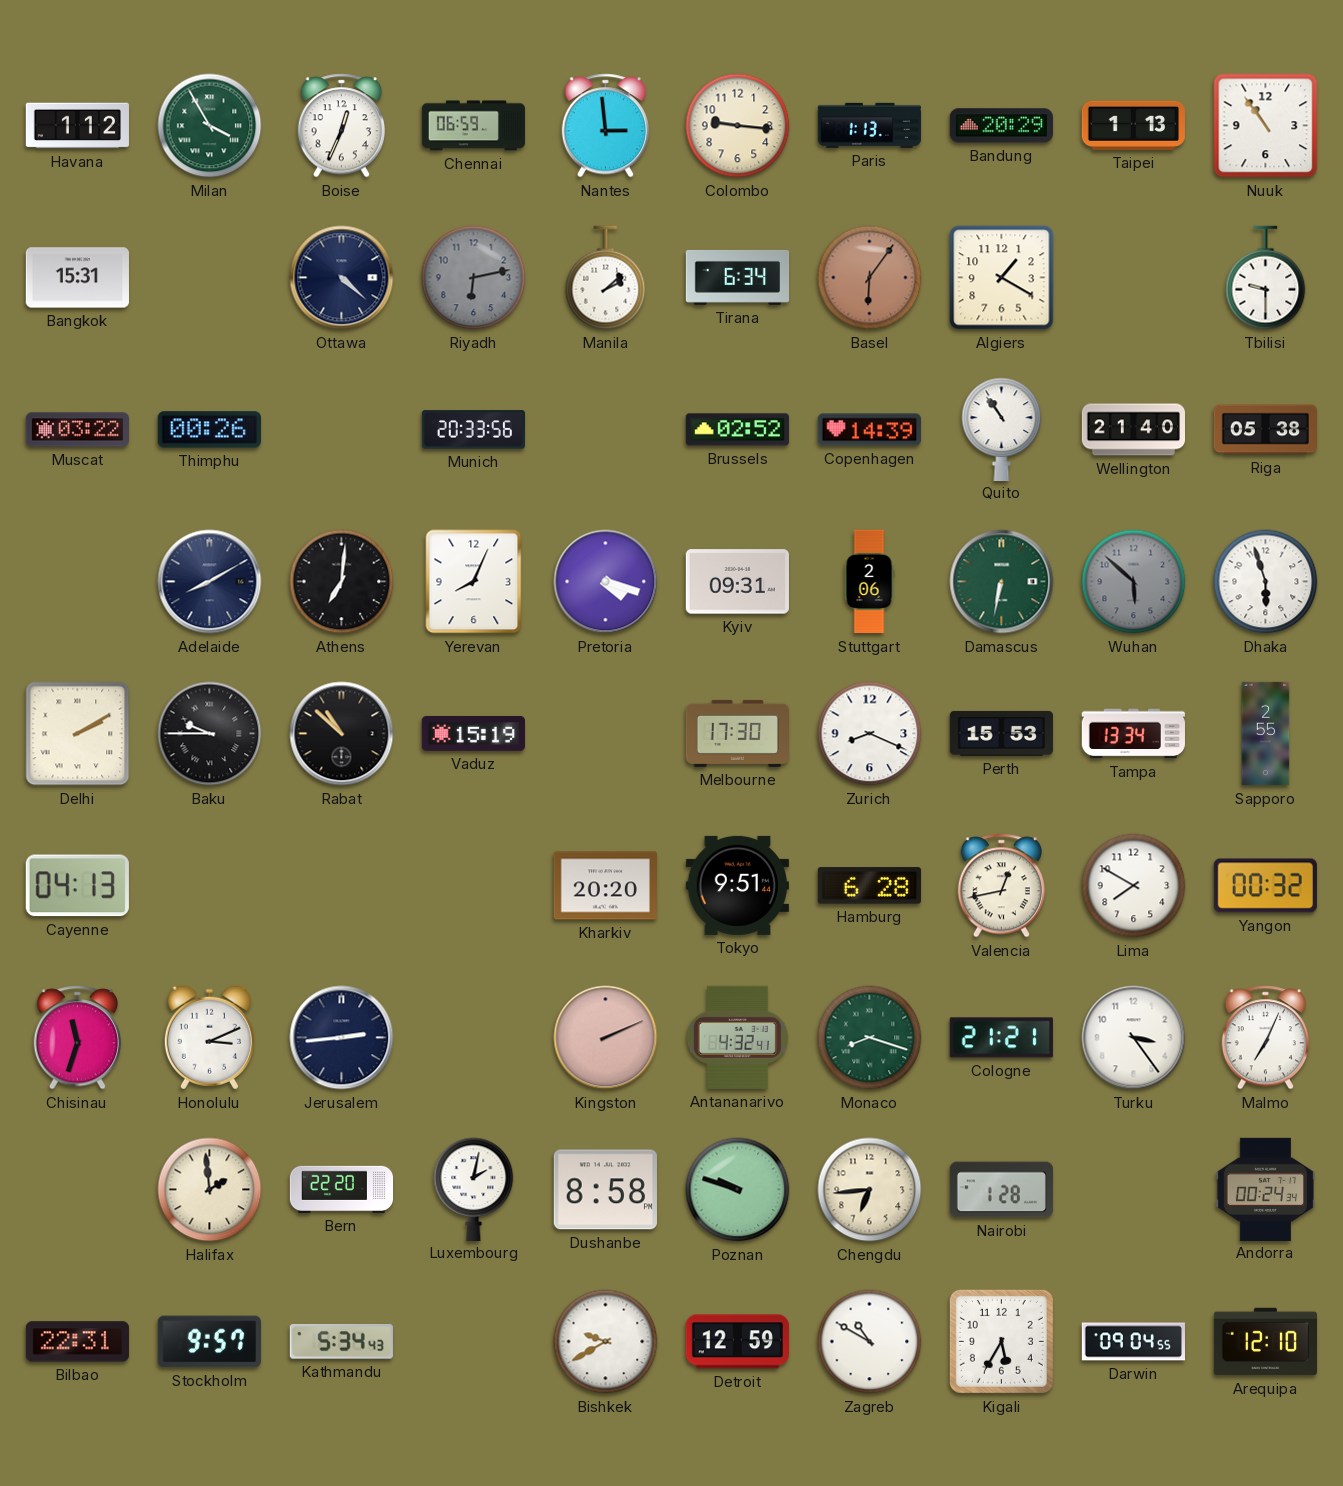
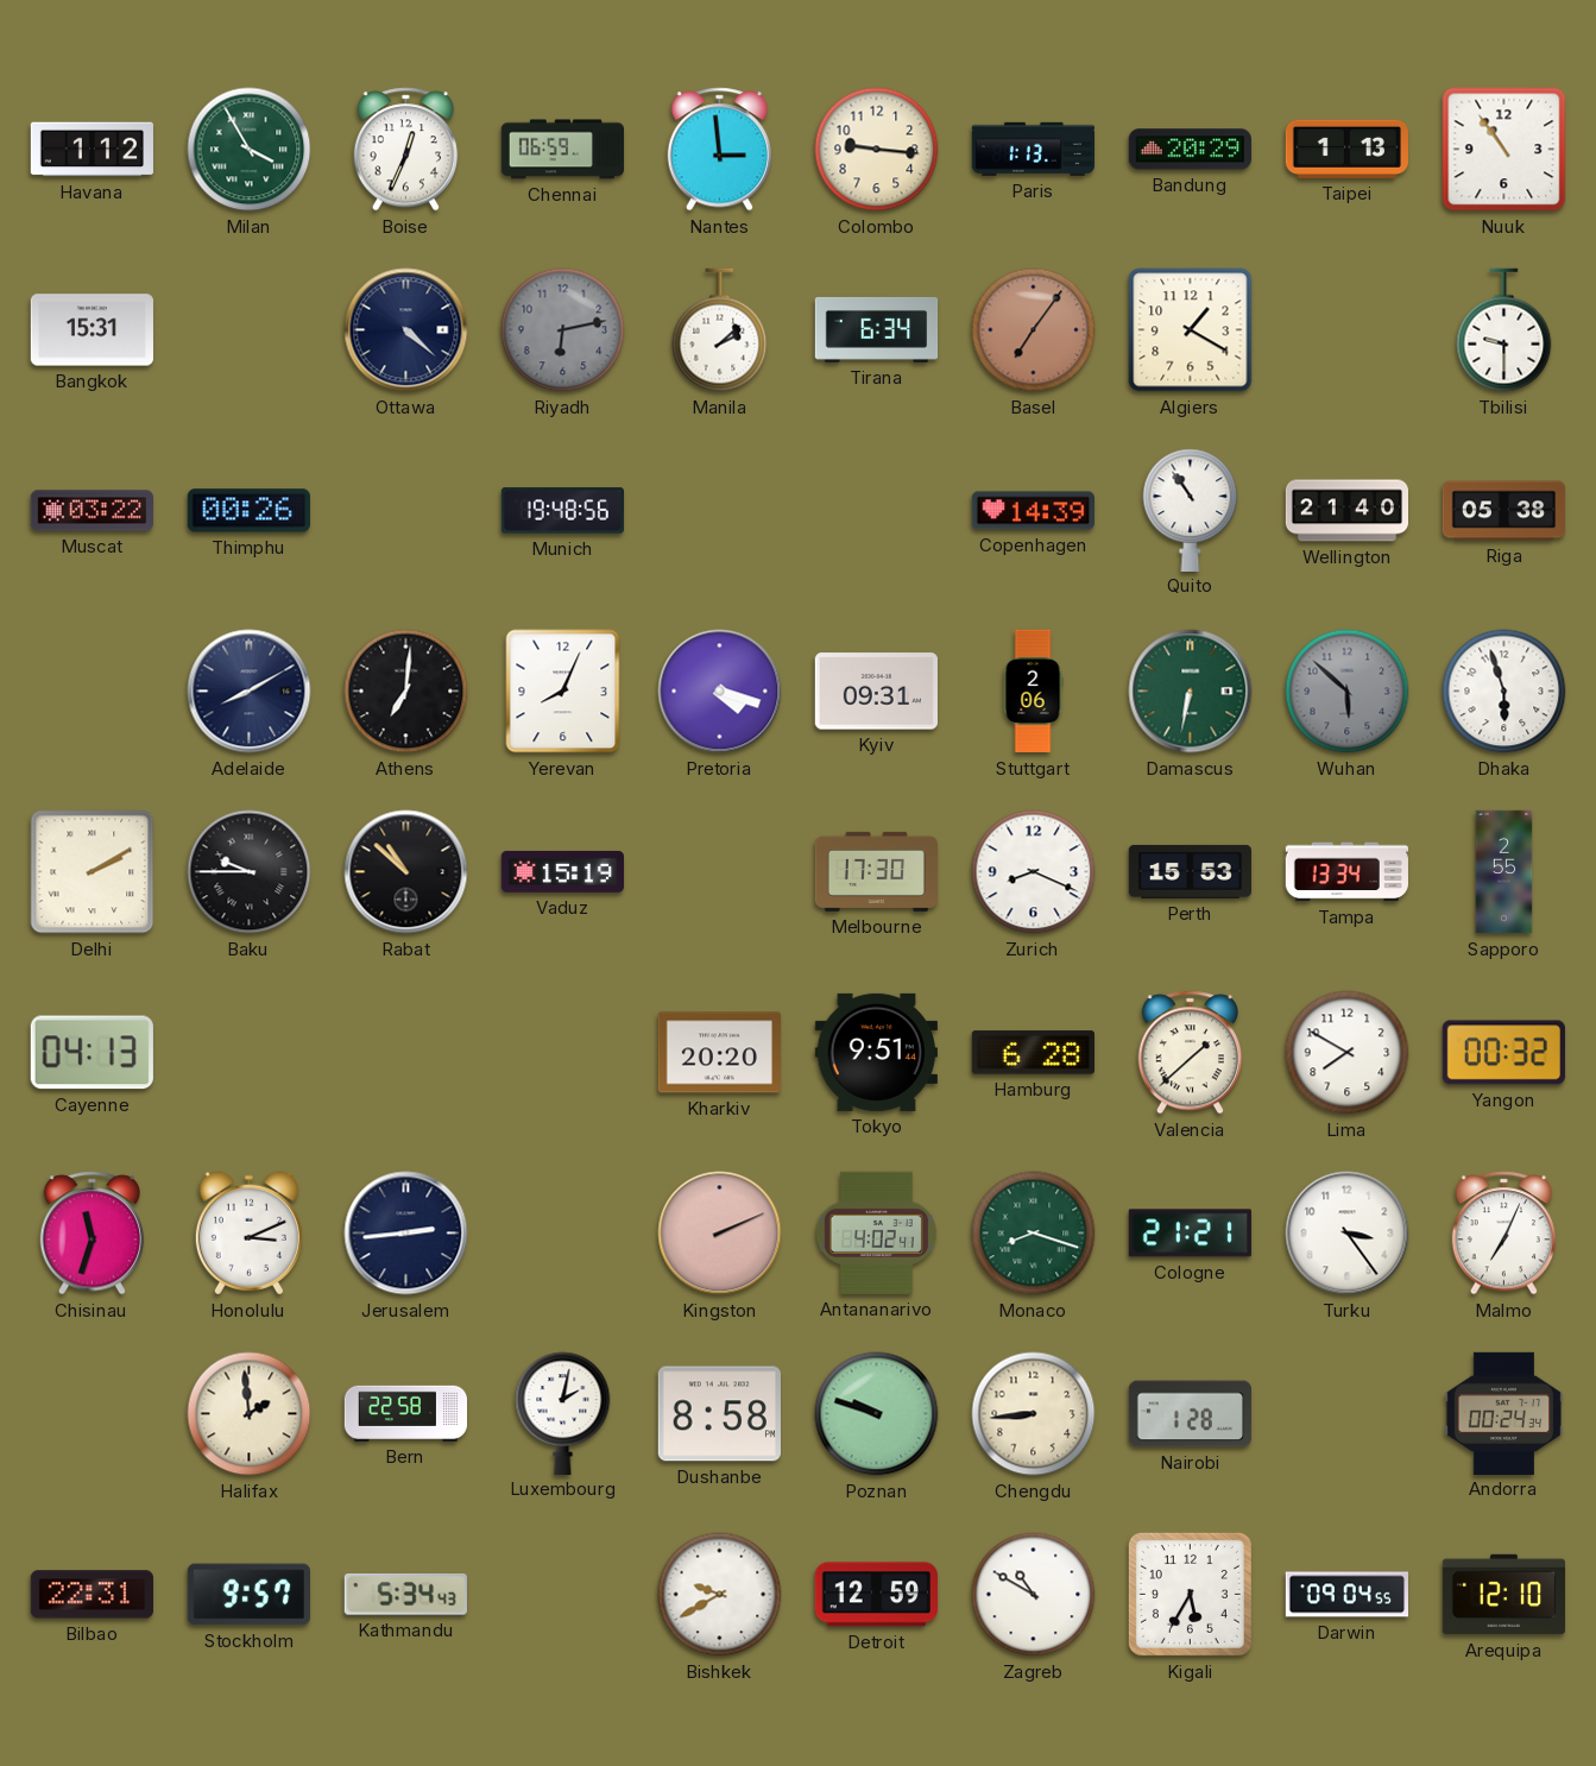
Basel: 6:06 -> 7:06 (1034, 330)
Munich: 20:33 -> 19:48 (562, 511)
Brussels: 02:52 -> none (737, 430)
Valencia: 12:43 -> 1:38 (1191, 1053)
Antananarivo: 4:32 -> 4:02 (876, 1232)
Bern: 22:20 -> 22:58 (405, 1413)
Chengdu: 6:44 -> 8:44 (1034, 1414)
